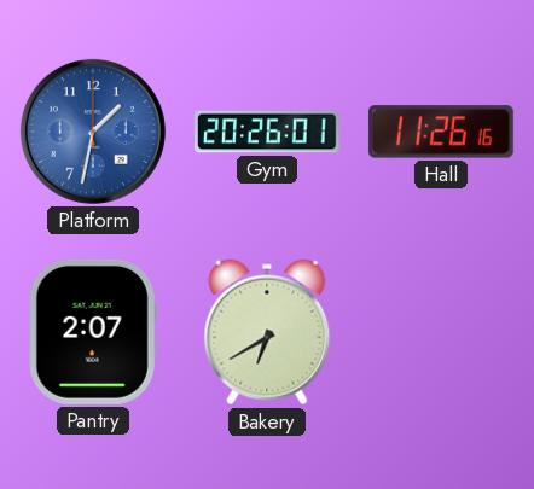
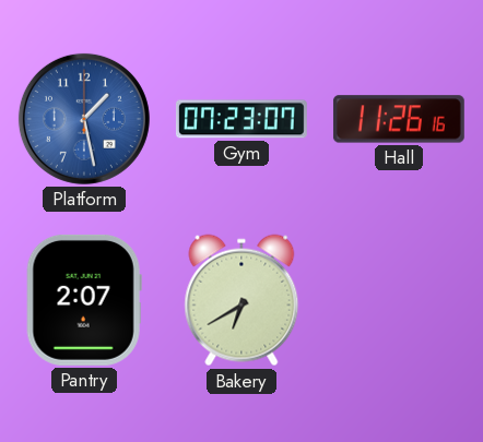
Platform: 1:32 -> 1:28 (84, 119)
Gym: 20:26 -> 07:23 (241, 119)
